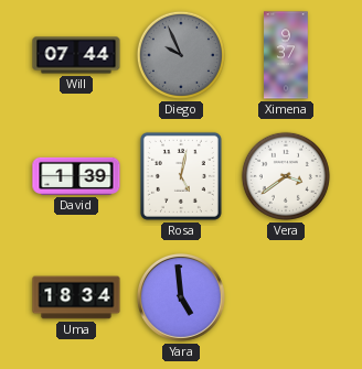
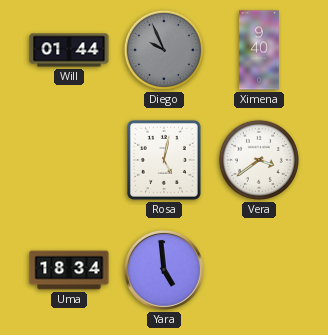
Will: 07:44 -> 01:44 (69, 50)
Ximena: 9:37 -> 9:40 (259, 50)
David: 1:39 -> none (76, 176)
